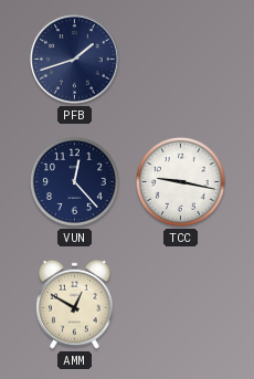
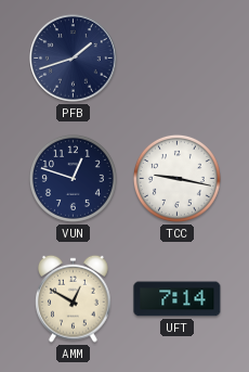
VUN: 12:23 -> 12:48 (73, 178)
UFT: none -> 7:14 (178, 299)
